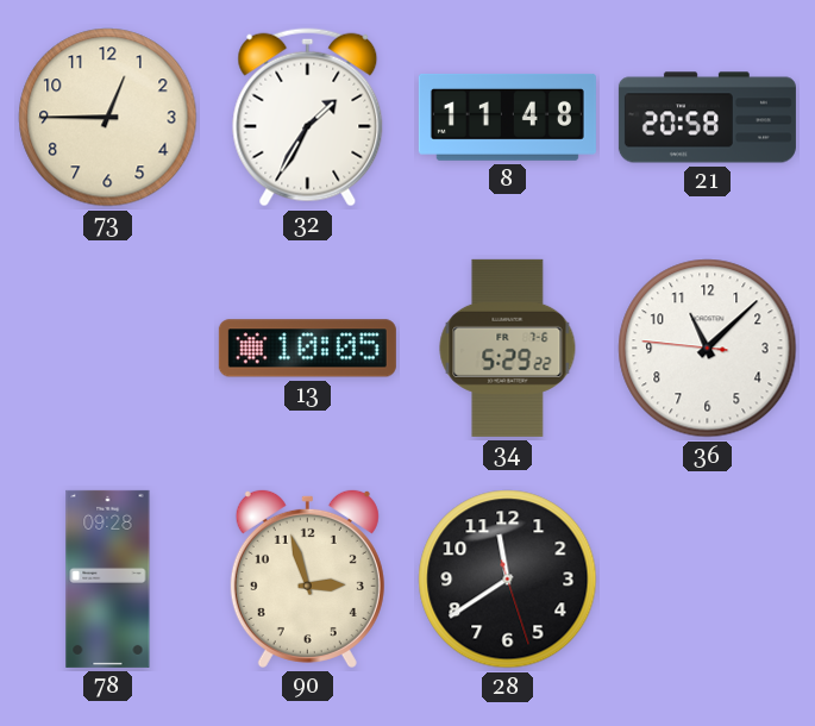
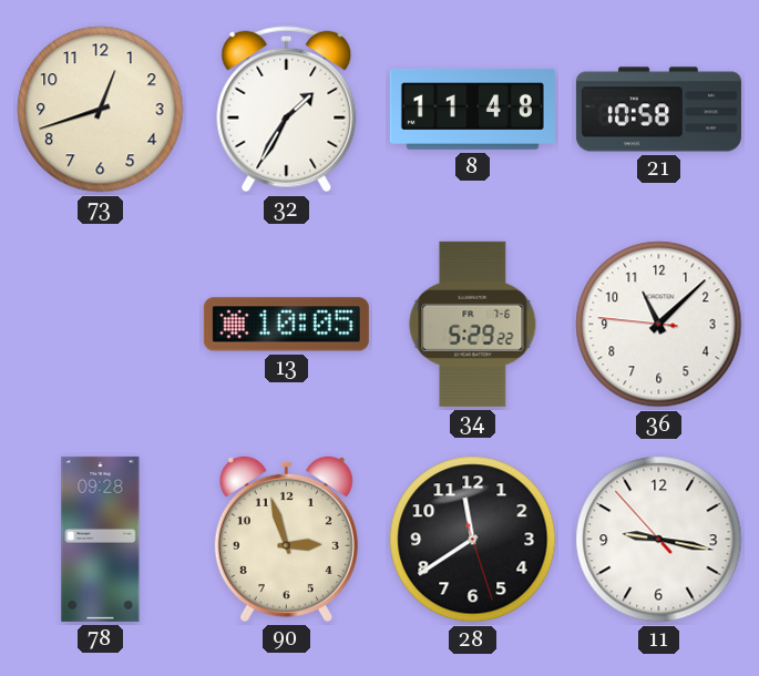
73: 12:45 -> 12:42 (101, 110)
21: 20:58 -> 10:58 (658, 110)
11: none -> 9:16 (659, 540)
